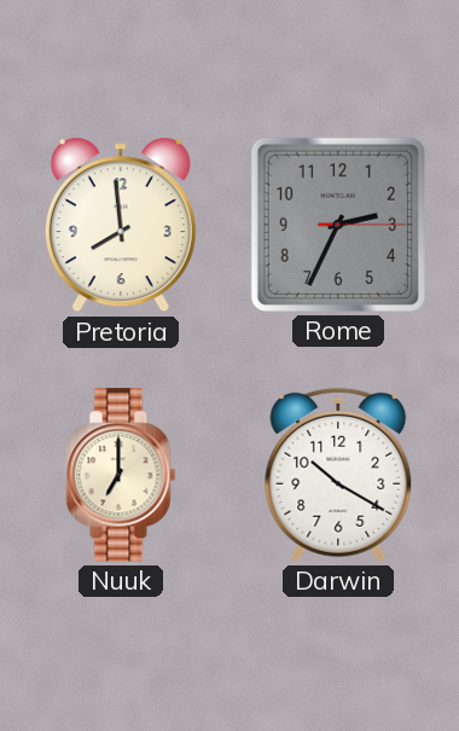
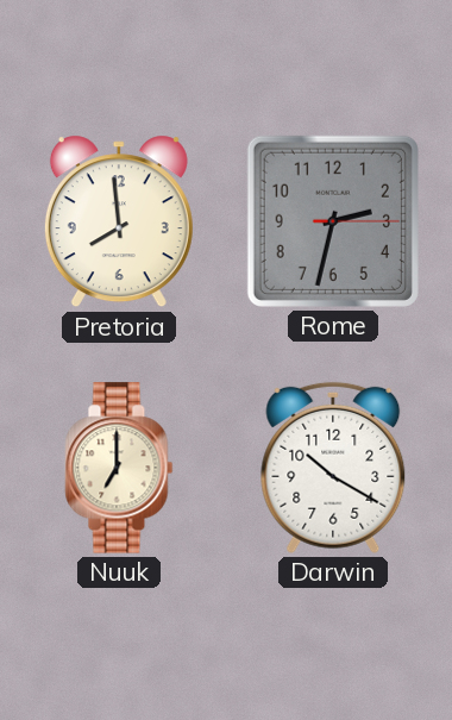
Rome: 2:34 -> 2:32 (333, 221)
